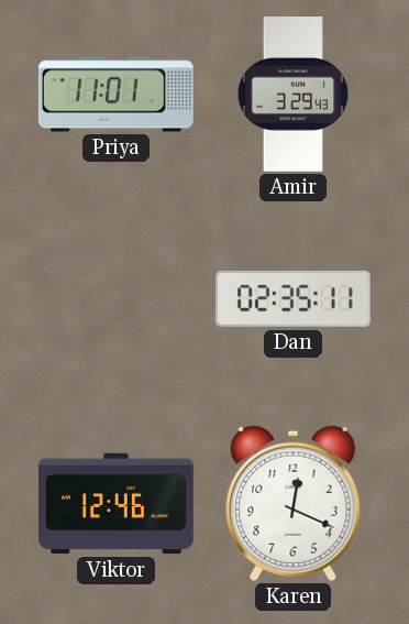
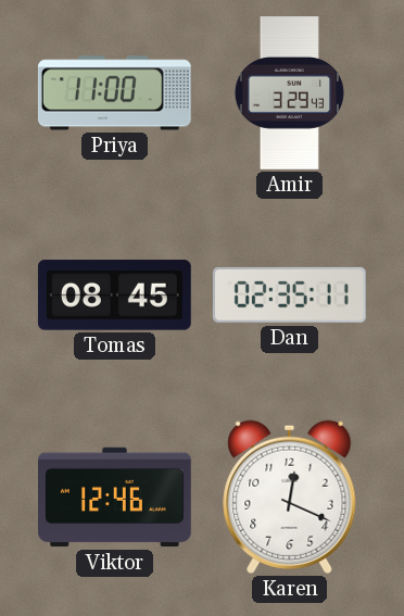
Priya: 11:01 -> 11:00 (114, 93)
Tomas: none -> 08:45 (114, 296)
